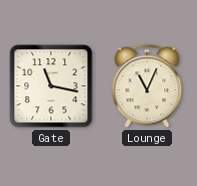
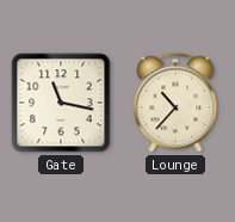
Lounge: 11:04 -> 10:37 (175, 103)
